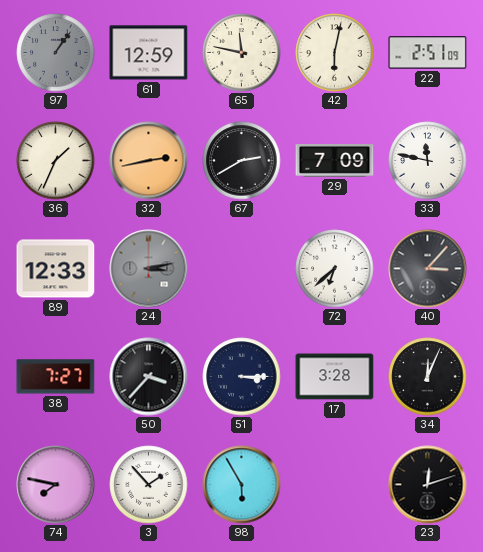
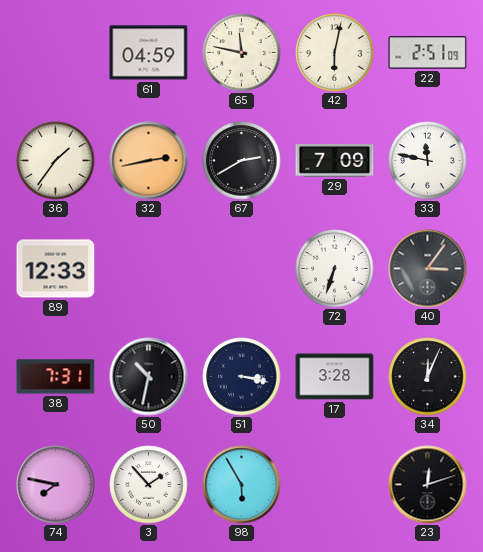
97: 1:06 -> none (56, 53)
61: 12:59 -> 04:59 (149, 53)
36: 1:34 -> 1:36 (56, 161)
24: 3:13 -> none (149, 269)
72: 6:38 -> 6:33 (335, 269)
40: 3:07 -> 3:06 (428, 269)
38: 7:27 -> 7:31 (56, 377)
50: 3:37 -> 10:32 (149, 377)
51: 3:15 -> 3:17 (242, 377)
